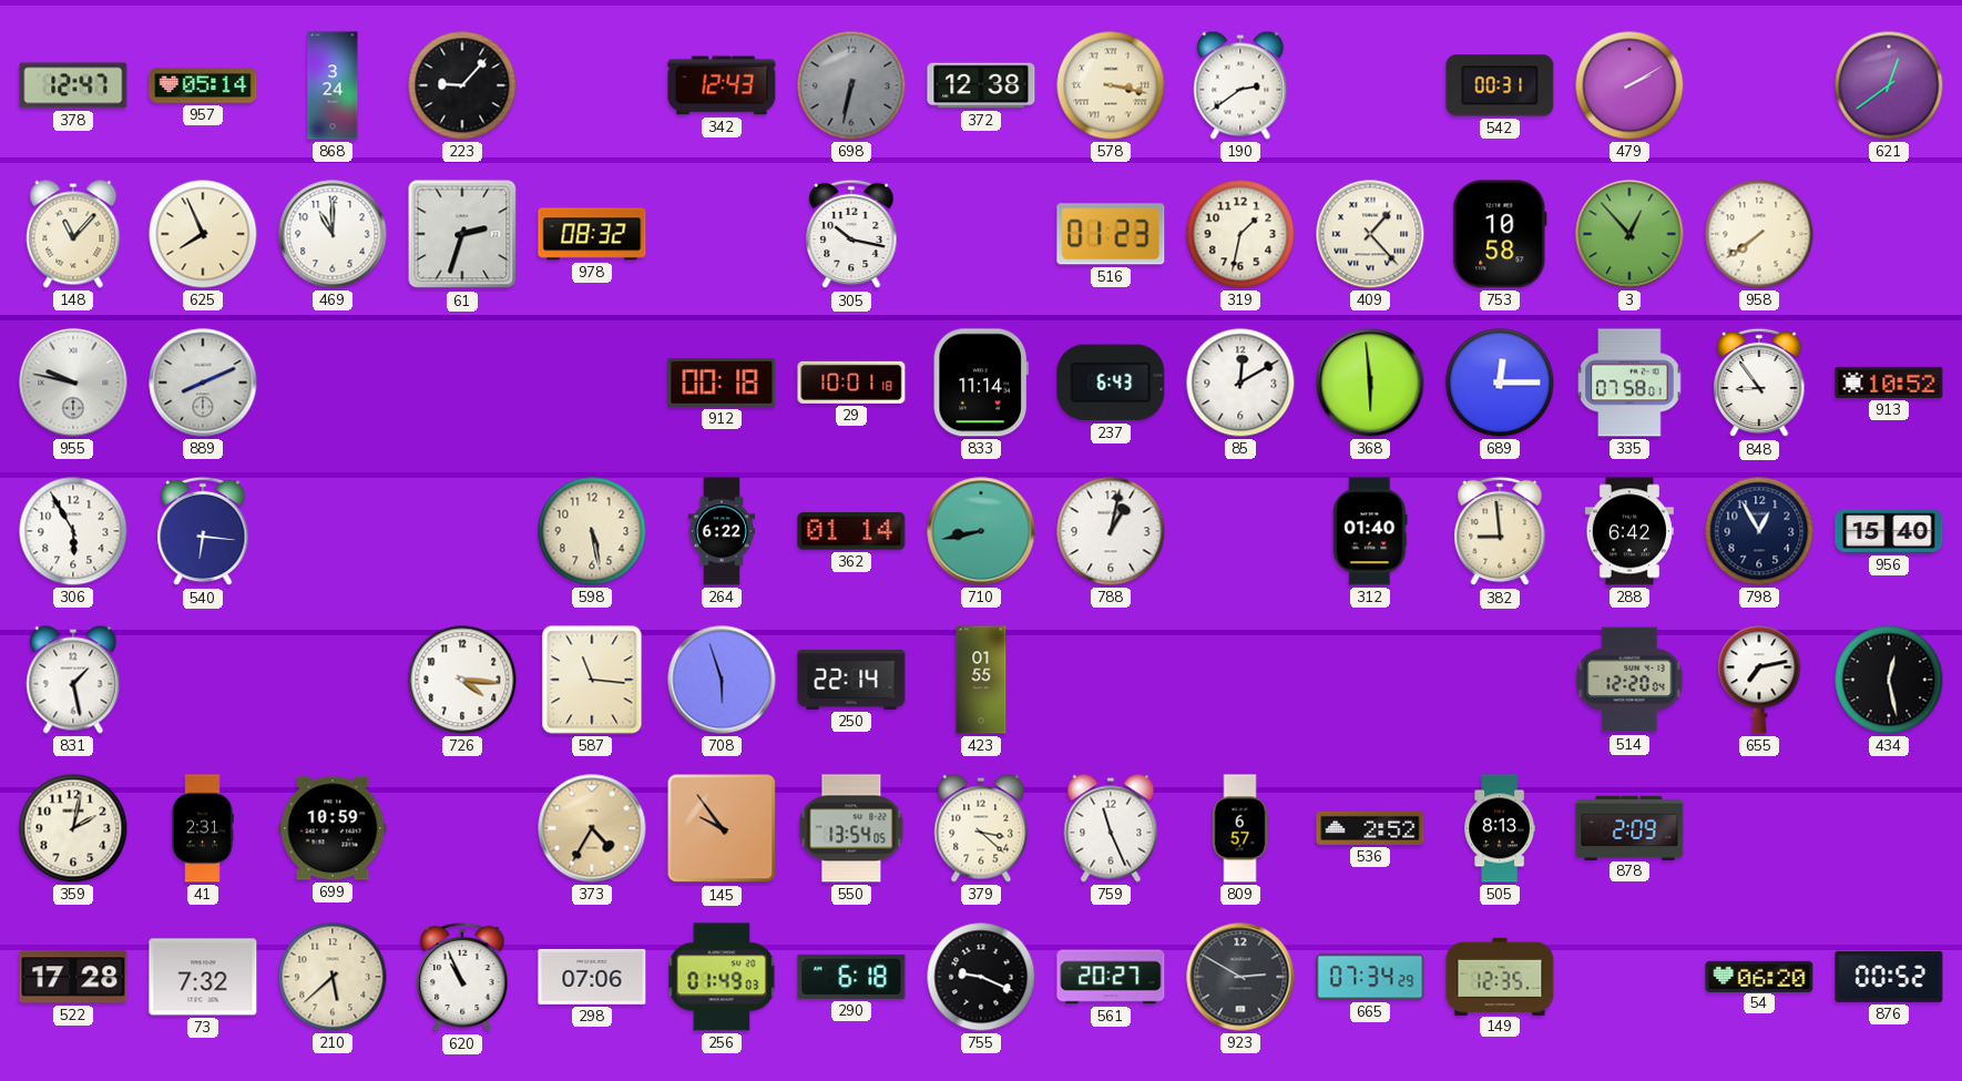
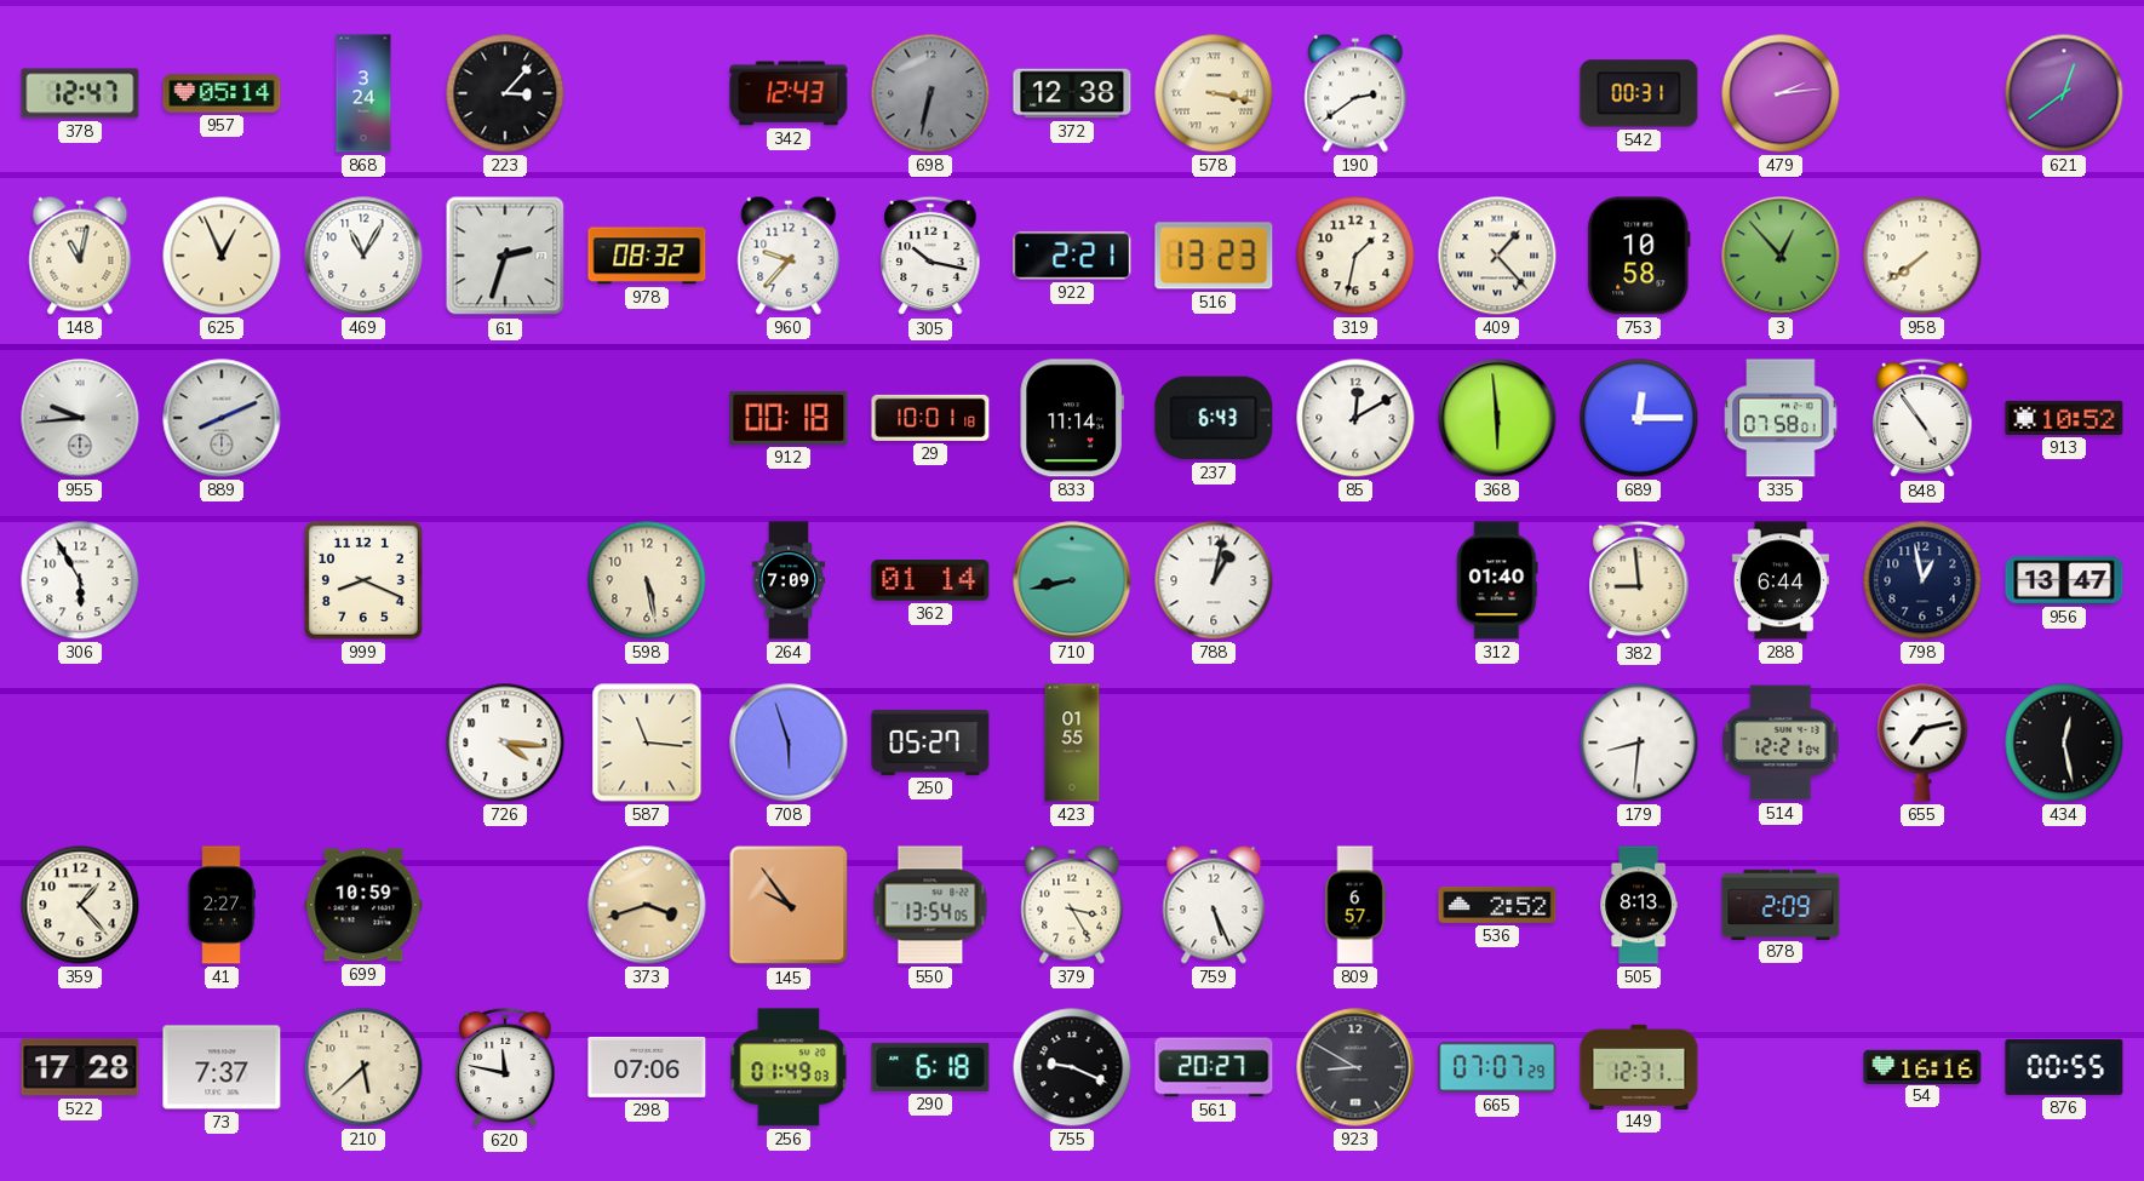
223: 9:07 -> 3:07 (505, 93)
479: 2:10 -> 2:14 (1781, 93)
148: 11:07 -> 11:02 (80, 256)
625: 7:56 -> 12:56 (222, 256)
469: 11:00 -> 11:05 (363, 256)
960: none -> 9:37 (789, 256)
922: none -> 2:21 (1072, 256)
516: 01:23 -> 13:23 (1214, 256)
955: 9:47 -> 9:44 (80, 418)
848: 8:54 -> 4:54 (1922, 418)
540: 6:16 -> none (203, 531)
999: none -> 8:19 (363, 580)
264: 6:22 -> 7:09 (789, 580)
288: 6:42 -> 6:44 (1781, 580)
798: 12:55 -> 12:58 (1922, 580)
956: 15:40 -> 13:47 (2064, 580)
831: 1:28 -> none (73, 680)
250: 22:14 -> 05:27 (930, 743)
179: none -> 8:31 (1639, 743)
514: 12:20 -> 12:21 (1781, 743)
359: 2:02 -> 1:23 (80, 905)
41: 2:31 -> 2:27 (222, 905)
373: 4:35 -> 3:42 (647, 905)
379: 3:22 -> 3:25 (1072, 905)
759: 11:26 -> 5:26 (1214, 905)
73: 7:32 -> 7:37 (222, 1067)
620: 10:56 -> 11:47 (505, 1067)
923: 2:50 -> 8:50 (1355, 1067)
665: 07:34 -> 07:07 (1497, 1067)
149: 12:35 -> 12:31 (1639, 1066)
54: 06:20 -> 16:16 (1922, 1066)
876: 00:52 -> 00:55 (2064, 1067)
